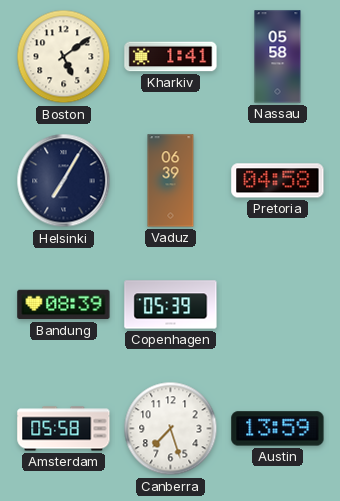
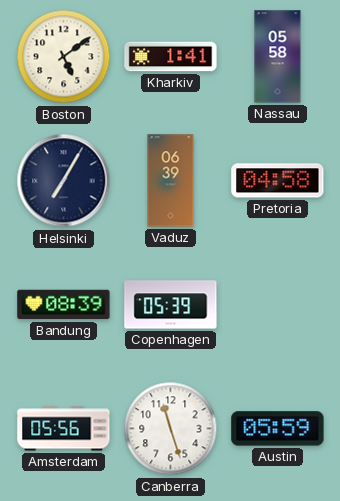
Amsterdam: 05:58 -> 05:56 (64, 429)
Canberra: 7:27 -> 11:27 (171, 429)
Austin: 13:59 -> 05:59 (278, 429)
